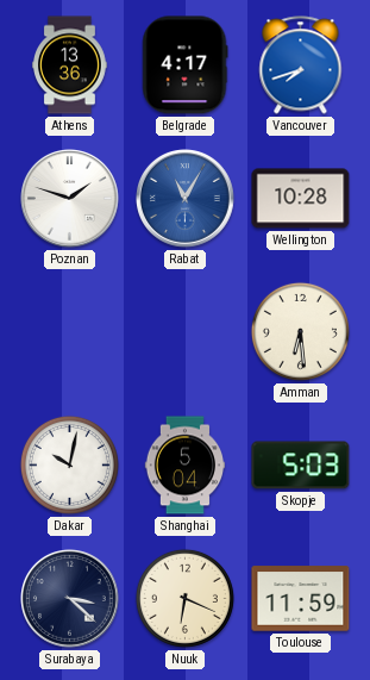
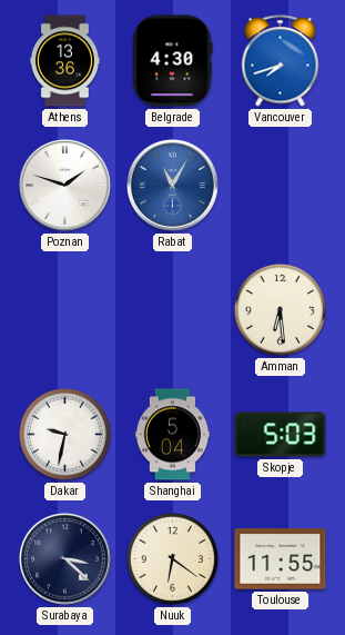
Belgrade: 4:17 -> 4:30 (173, 61)
Wellington: 10:28 -> none (301, 199)
Dakar: 10:02 -> 9:32 (64, 434)
Nuuk: 6:19 -> 6:21 (172, 558)
Toulouse: 11:59 -> 11:55 (281, 559)
